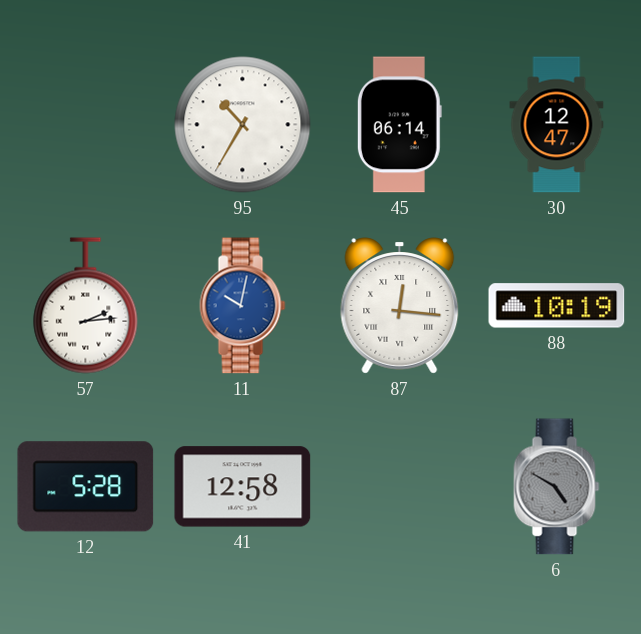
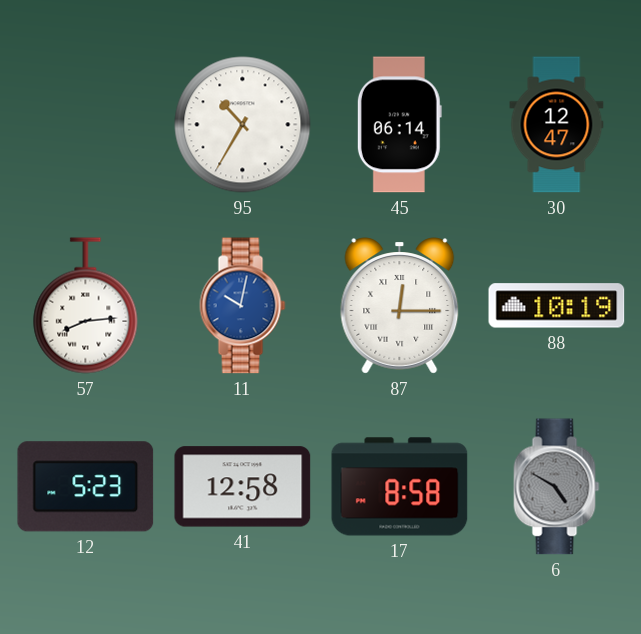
57: 2:14 -> 8:14 (86, 306)
87: 12:16 -> 12:15 (400, 306)
12: 5:28 -> 5:23 (86, 487)
17: none -> 8:58 (400, 487)
